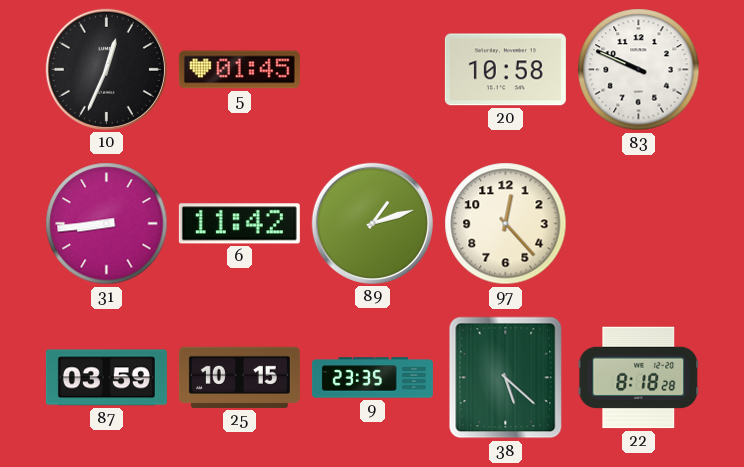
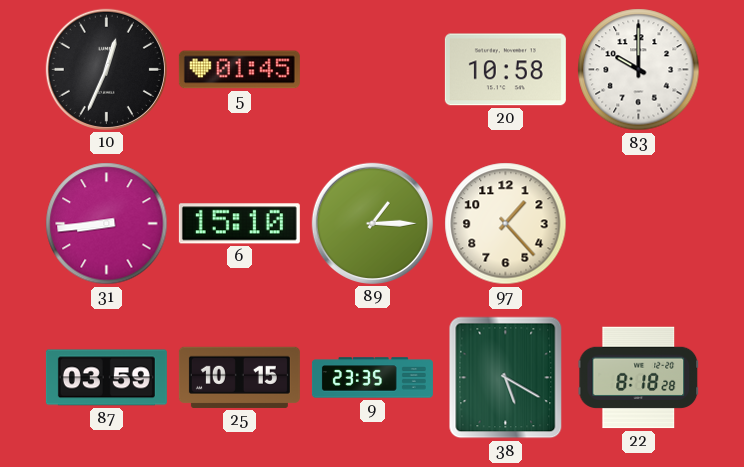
83: 9:49 -> 10:00 (639, 70)
6: 11:42 -> 15:10 (239, 224)
89: 1:12 -> 1:15 (372, 223)
97: 12:23 -> 1:23 (506, 224)
38: 5:22 -> 5:20 (506, 378)
